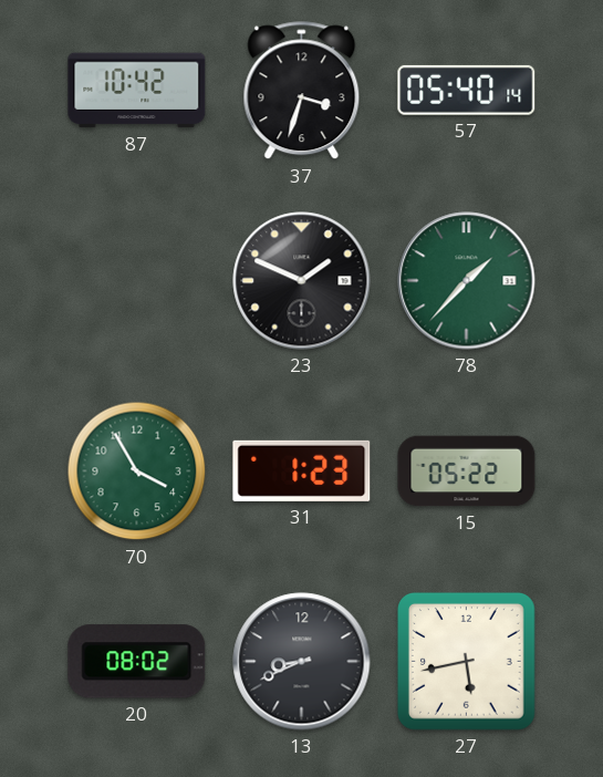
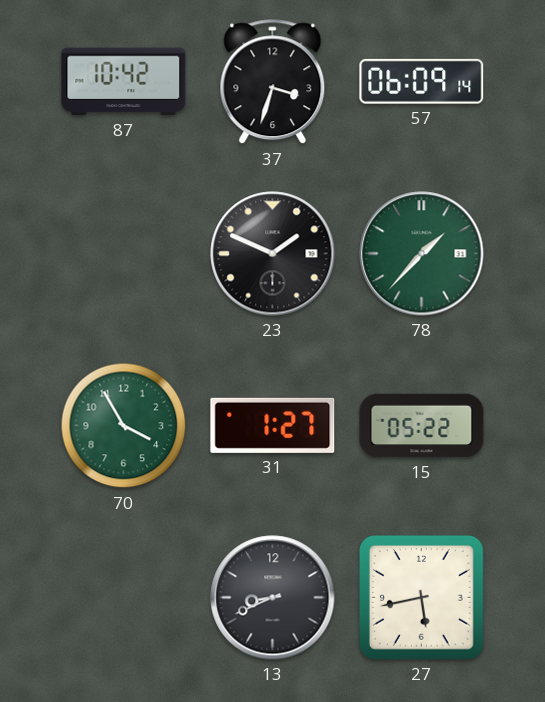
57: 05:40 -> 06:09 (422, 81)
31: 1:23 -> 1:27 (273, 425)
20: 08:02 -> none (137, 662)
